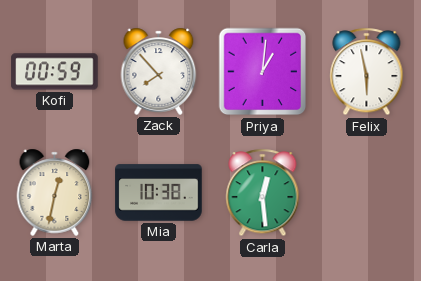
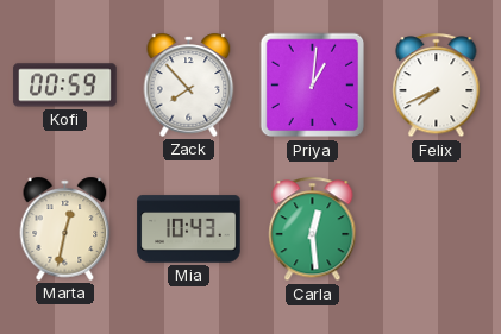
Felix: 5:58 -> 7:41 (437, 86)
Mia: 10:38 -> 10:43 (189, 229)
